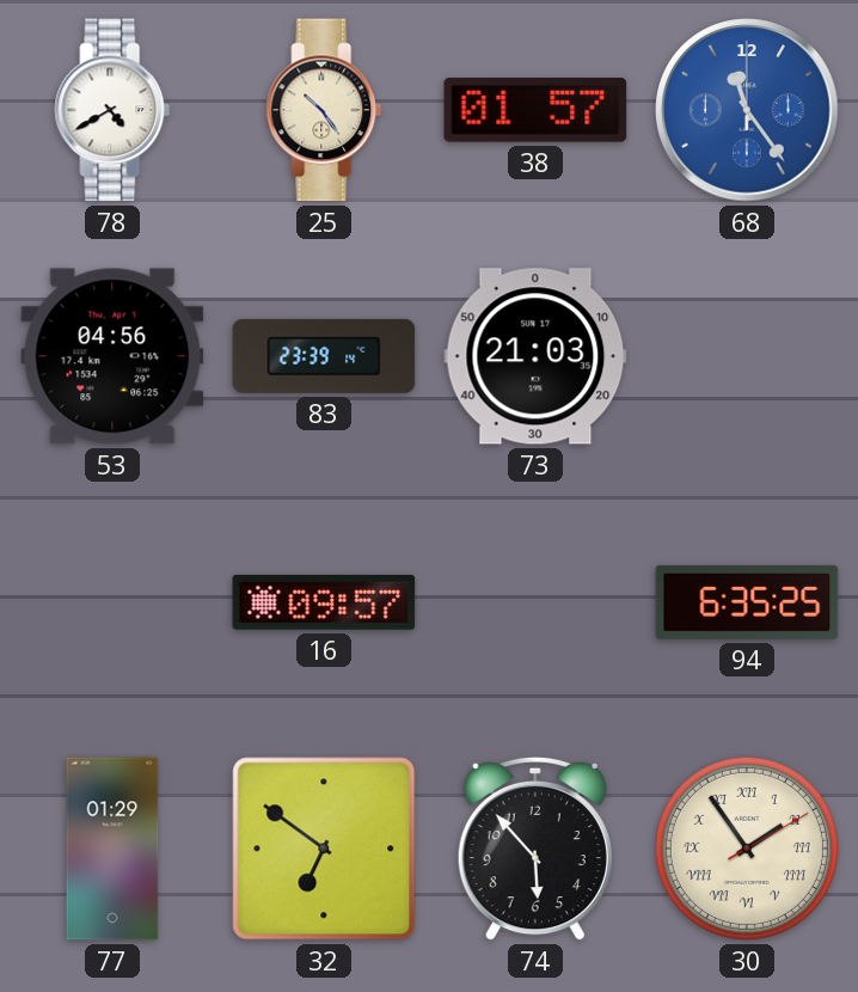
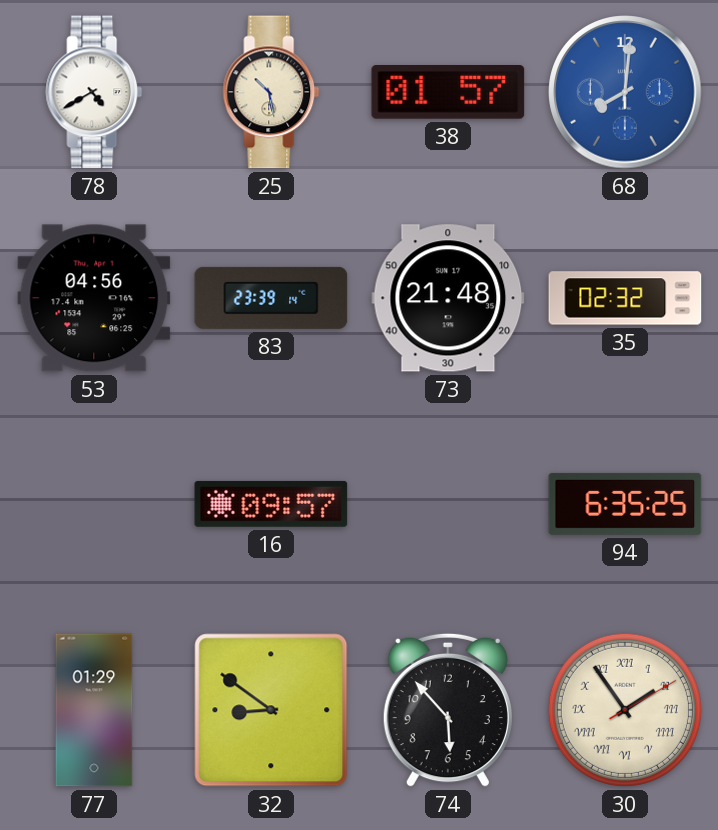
25: 10:24 -> 10:28 (271, 92)
68: 11:24 -> 8:01 (625, 92)
73: 21:03 -> 21:48 (448, 298)
35: none -> 02:32 (625, 298)
32: 6:51 -> 8:51 (271, 710)
